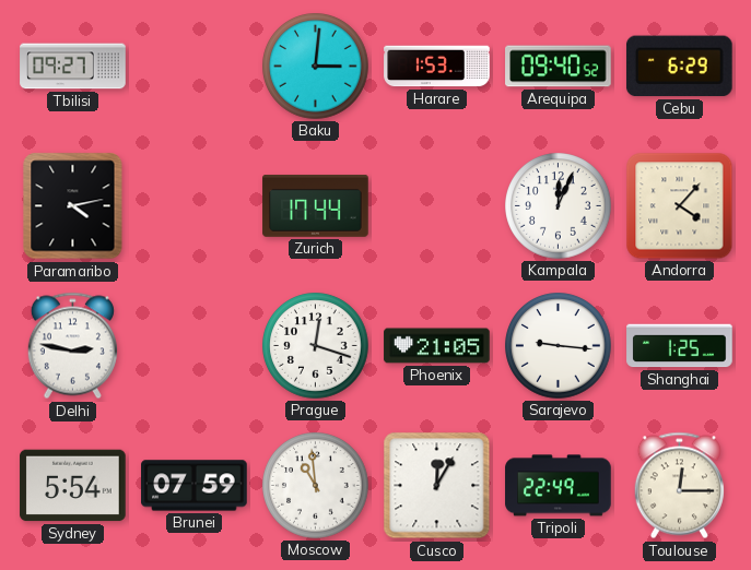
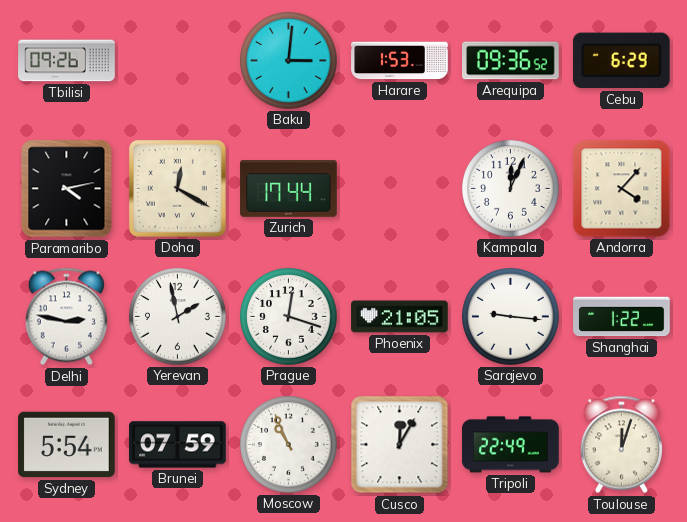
Tbilisi: 09:27 -> 09:26 (67, 61)
Arequipa: 09:40 -> 09:36 (511, 61)
Doha: none -> 12:20 (177, 188)
Yerevan: none -> 1:58 (178, 317)
Shanghai: 1:25 -> 1:22 (622, 317)
Moscow: 10:59 -> 10:56 (289, 445)
Toulouse: 12:15 -> 12:03 (621, 445)
